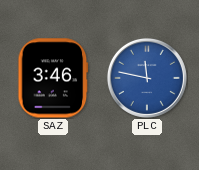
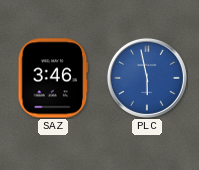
PLC: 11:47 -> 5:58 (147, 78)
